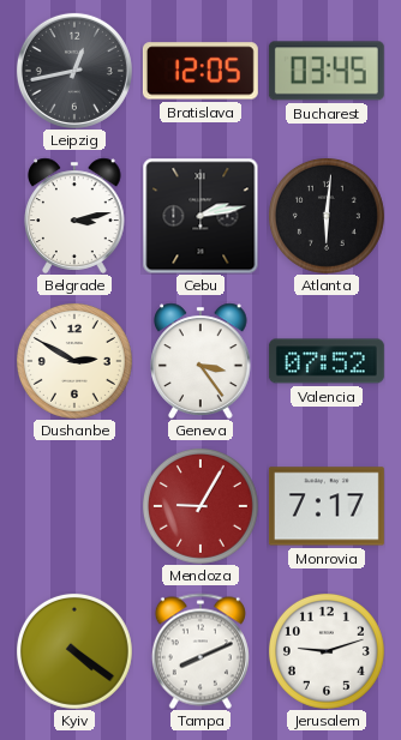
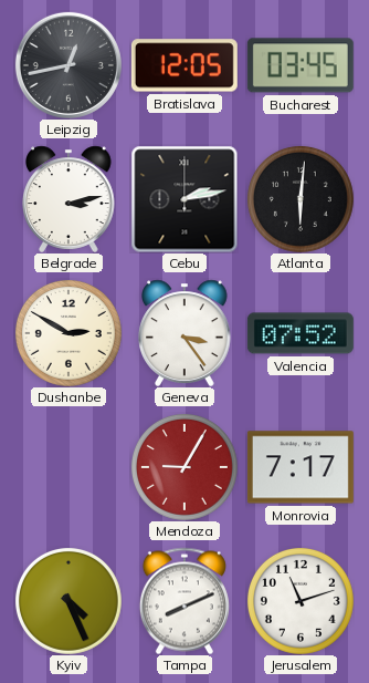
Kyiv: 4:21 -> 4:26 (68, 601)
Jerusalem: 9:12 -> 11:12 (301, 601)
